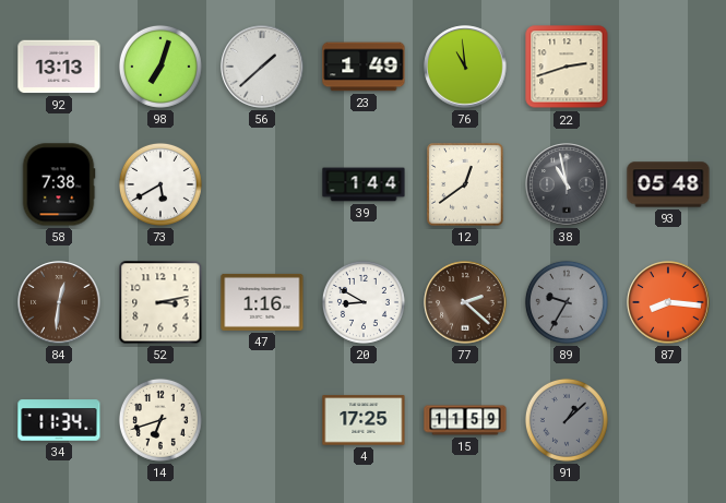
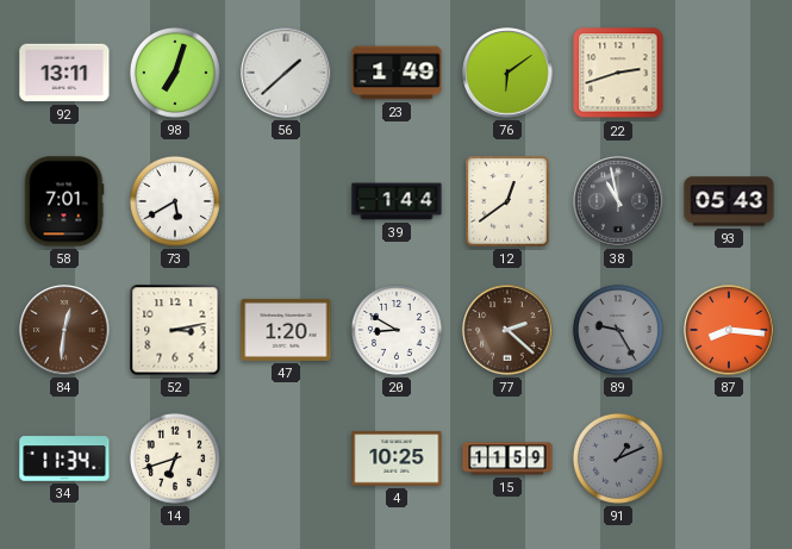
92: 13:13 -> 13:11 (64, 73)
76: 10:59 -> 6:09 (507, 73)
58: 7:38 -> 7:01 (64, 201)
93: 05:48 -> 05:43 (729, 201)
47: 1:16 -> 1:20 (286, 330)
89: 9:35 -> 9:25 (618, 330)
4: 17:25 -> 10:25 (397, 458)
91: 1:08 -> 1:11 (618, 458)
